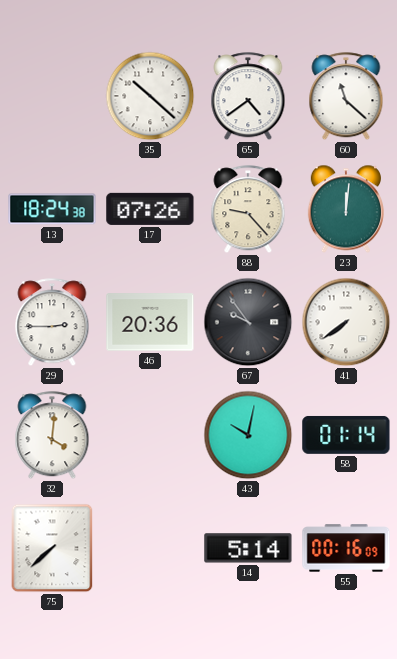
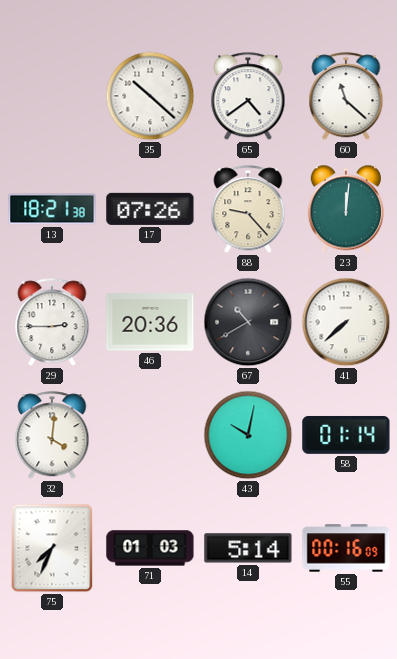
13: 18:24 -> 18:21 (52, 209)
67: 9:54 -> 10:40 (248, 322)
41: 7:39 -> 7:38 (346, 322)
75: 7:38 -> 7:34 (52, 548)
71: none -> 01:03 (150, 548)
